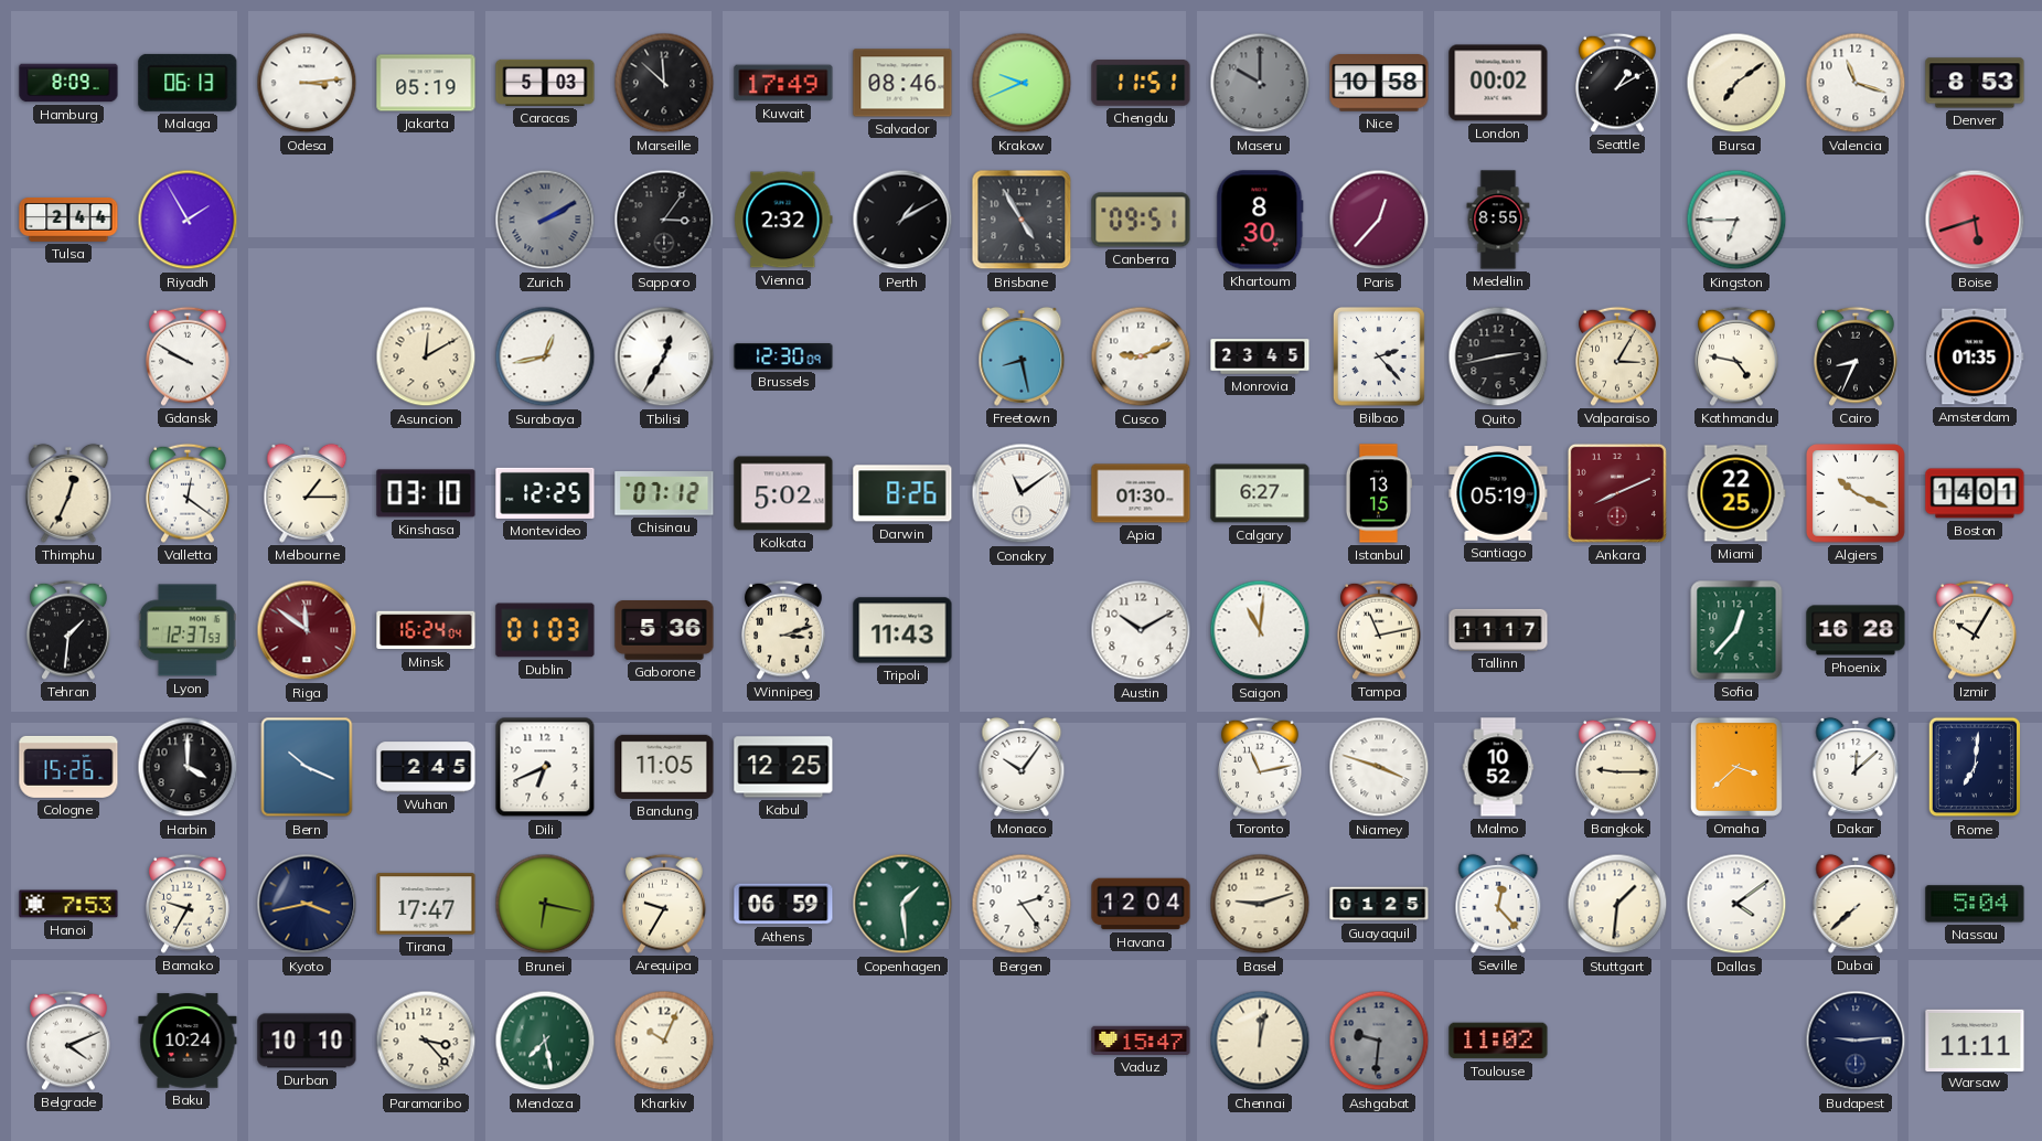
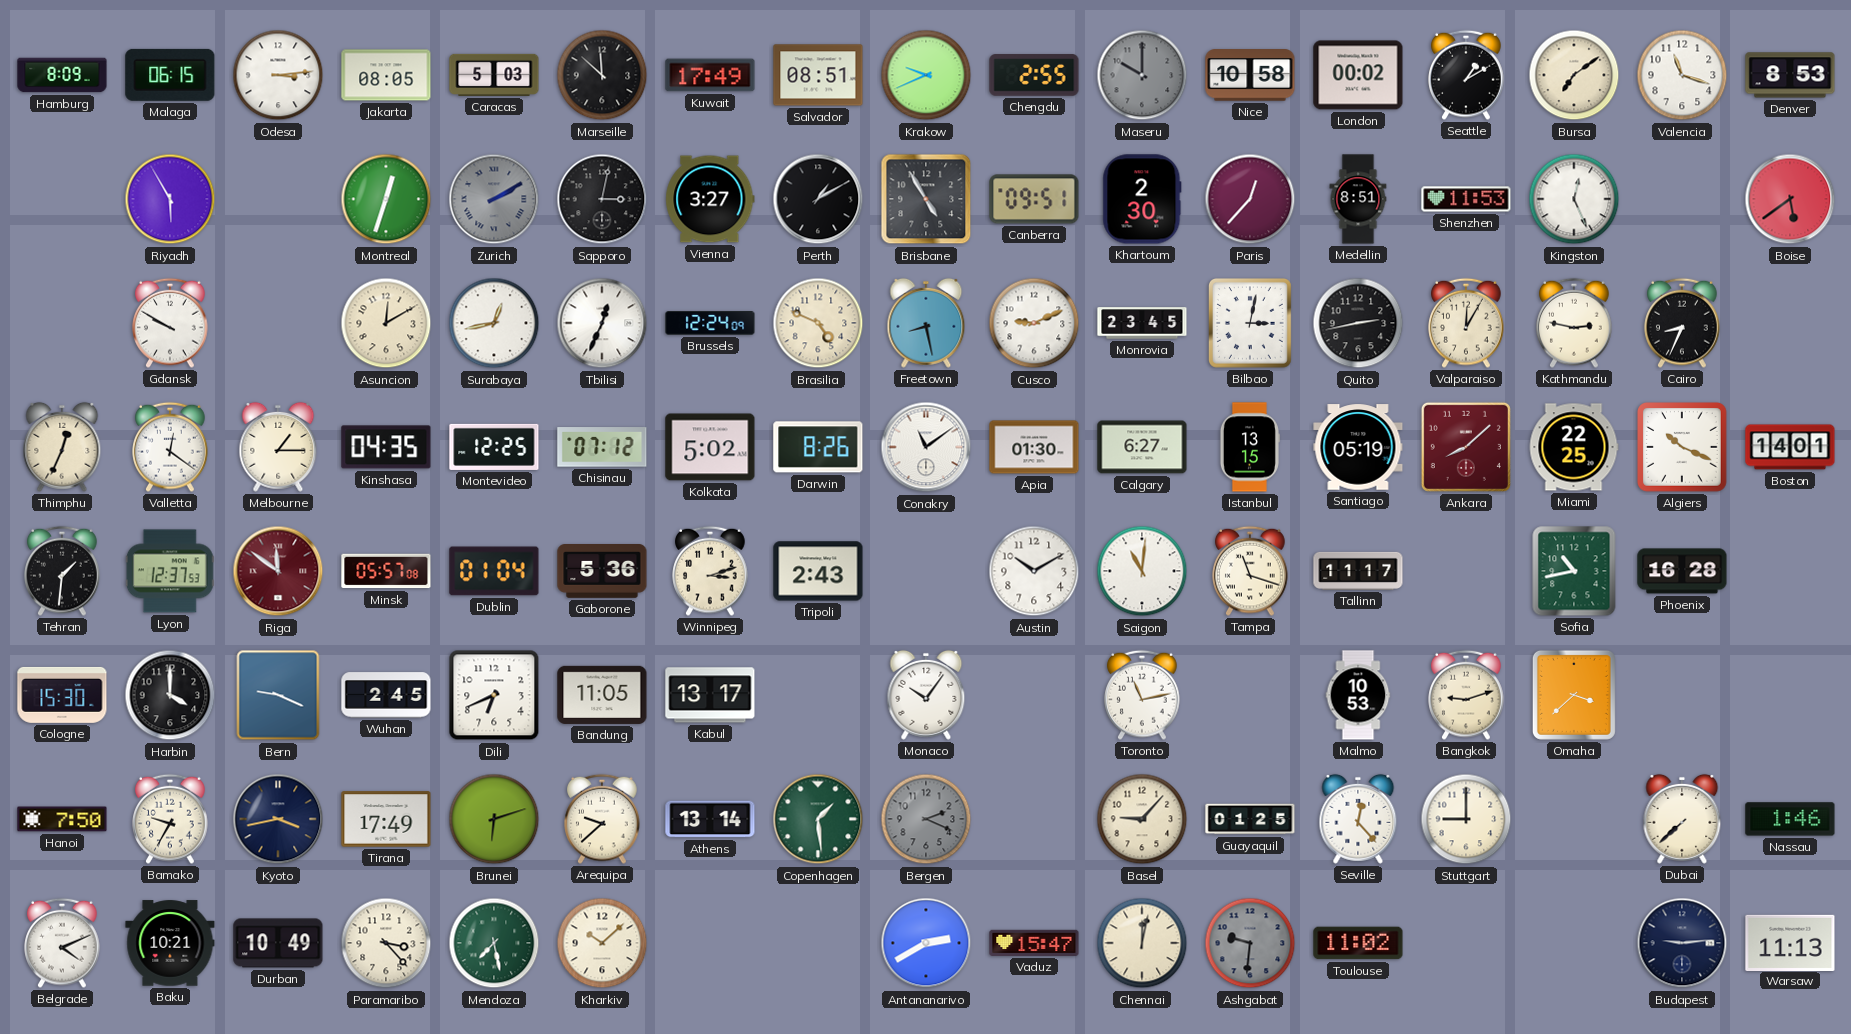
Malaga: 06:13 -> 06:15 (170, 75)
Jakarta: 05:19 -> 08:05 (386, 75)
Salvador: 08:46 -> 08:51 (818, 75)
Chengdu: 11:51 -> 2:55 (1034, 75)
Tulsa: 2:44 -> none (68, 221)
Riyadh: 1:55 -> 5:55 (170, 199)
Montreal: none -> 12:33 (386, 199)
Sapporo: 3:06 -> 3:02 (602, 199)
Vienna: 2:32 -> 3:27 (710, 199)
Khartoum: 8:30 -> 2:30 (1142, 199)
Medellin: 8:55 -> 8:51 (1358, 199)
Shenzhen: none -> 11:53 (1466, 199)
Kingston: 6:45 -> 12:26 (1574, 199)
Boise: 5:42 -> 5:39 (1790, 199)
Tbilisi: 12:35 -> 12:34 (602, 323)
Brussels: 12:30 -> 12:24 (710, 323)
Brasilia: none -> 4:49 (818, 323)
Bilbao: 2:23 -> 3:02 (1250, 324)
Valparaiso: 3:05 -> 12:05 (1466, 323)
Kathmandu: 4:47 -> 2:47 (1574, 323)
Amsterdam: 01:35 -> none (1975, 356)
Kinshasa: 03:10 -> 04:35 (386, 447)
Ankara: 8:11 -> 8:08 (1466, 447)
Minsk: 16:24 -> 05:57 (386, 571)
Dublin: 01:03 -> 01:04 (494, 571)
Tripoli: 11:43 -> 2:43 (818, 571)
Tampa: 11:13 -> 11:18 (1250, 571)
Sofia: 12:37 -> 10:43 (1574, 571)
Izmir: 10:05 -> none (1975, 630)
Cologne: 15:26 -> 15:30 (62, 695)
Bern: 10:19 -> 9:19 (278, 695)
Kabul: 12:25 -> 13:17 (710, 695)
Niamey: 3:48 -> none (1379, 767)
Malmo: 10:52 -> 10:53 (1358, 695)
Bangkok: 9:15 -> 9:12 (1466, 695)
Dakar: 12:08 -> none (1856, 767)
Rome: 7:01 -> none (1974, 767)
Hanoi: 7:53 -> 7:50 (62, 819)
Tirana: 17:47 -> 17:49 (386, 819)
Brunei: 6:17 -> 6:12 (494, 819)
Arequipa: 9:35 -> 9:38 (602, 819)
Athens: 06:59 -> 13:14 (710, 819)
Bergen: 2:24 -> 2:19 (926, 819)
Bergen dial: white -> grey (926, 819)
Havana: 12:04 -> none (1141, 904)
Basel: 9:12 -> 9:07 (1142, 819)
Stuttgart: 1:31 -> 9:00 (1466, 819)
Dallas: 4:09 -> none (1736, 904)
Nassau: 5:04 -> 1:46 (1790, 819)
Baku: 10:24 -> 10:21 (170, 943)
Durban: 10:10 -> 10:49 (278, 943)
Kharkiv: 10:04 -> 10:08 (602, 943)
Antananarivo: none -> 2:40 (926, 943)
Warsaw: 11:11 -> 11:13 (1790, 942)
